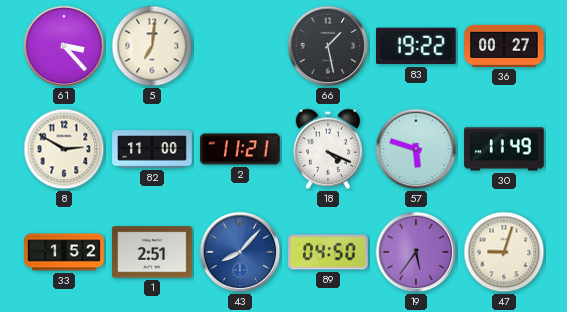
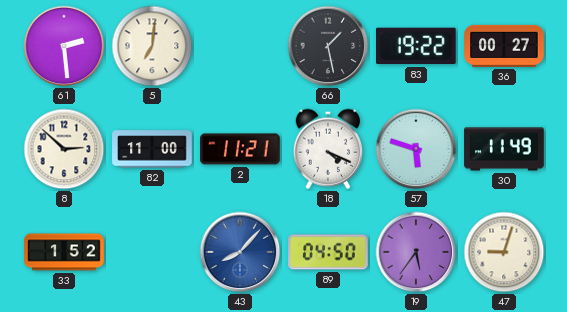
61: 3:23 -> 2:29 (64, 46)
8: 2:50 -> 2:52 (64, 149)
1: 2:51 -> none (152, 252)
